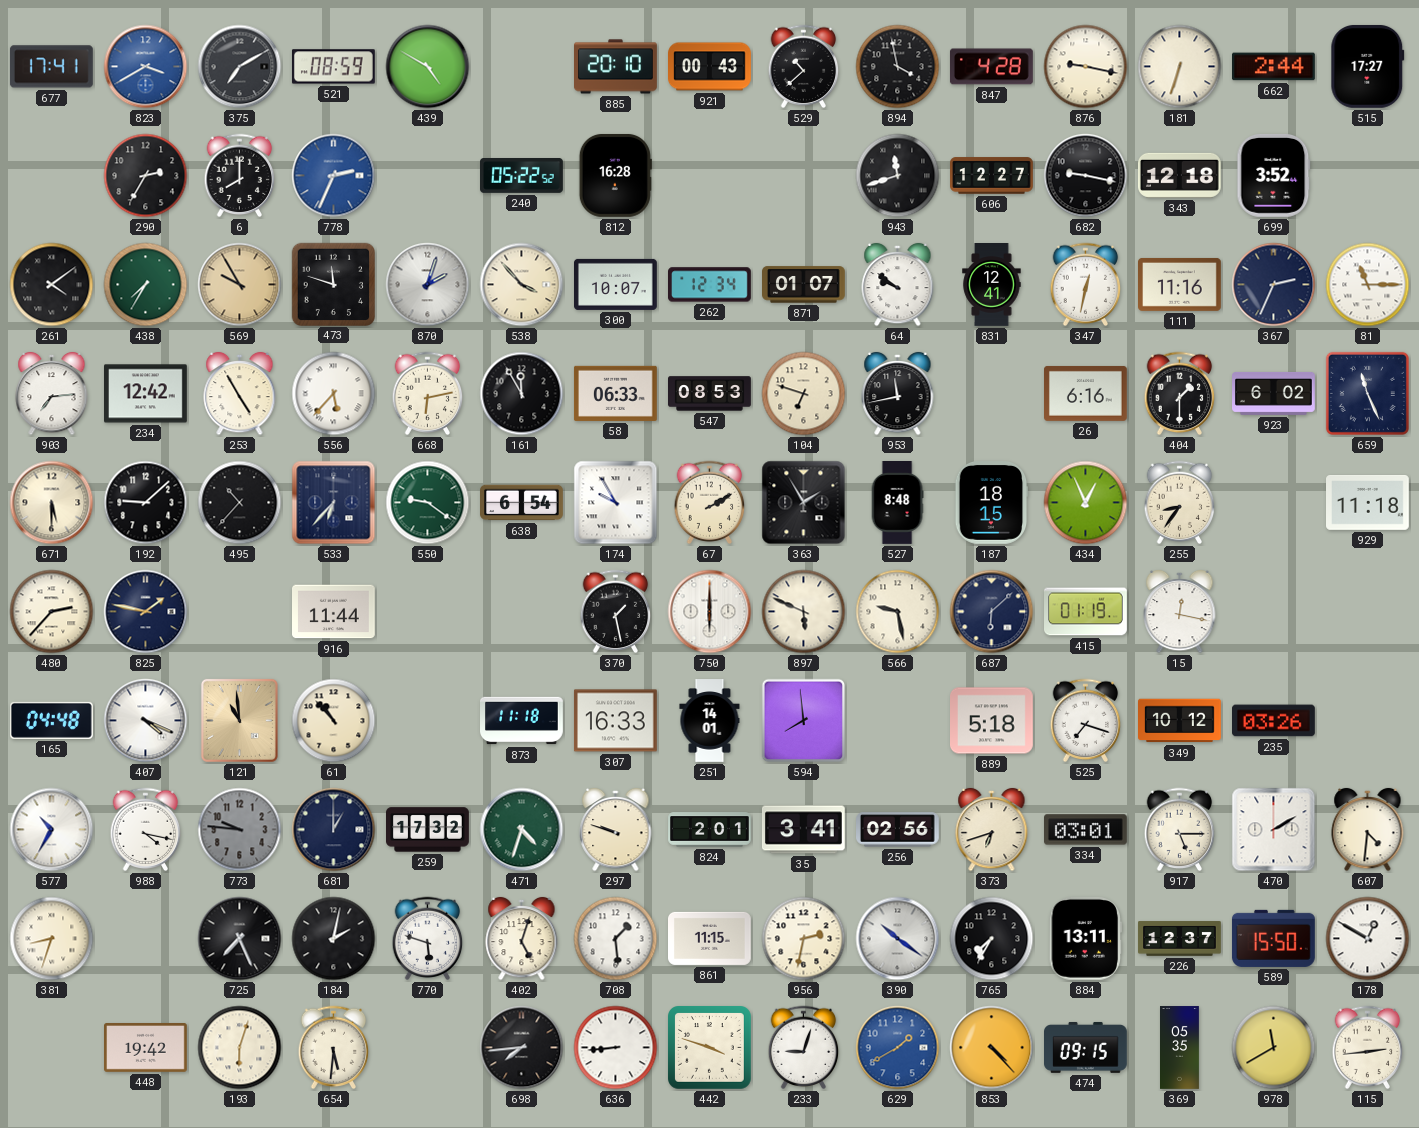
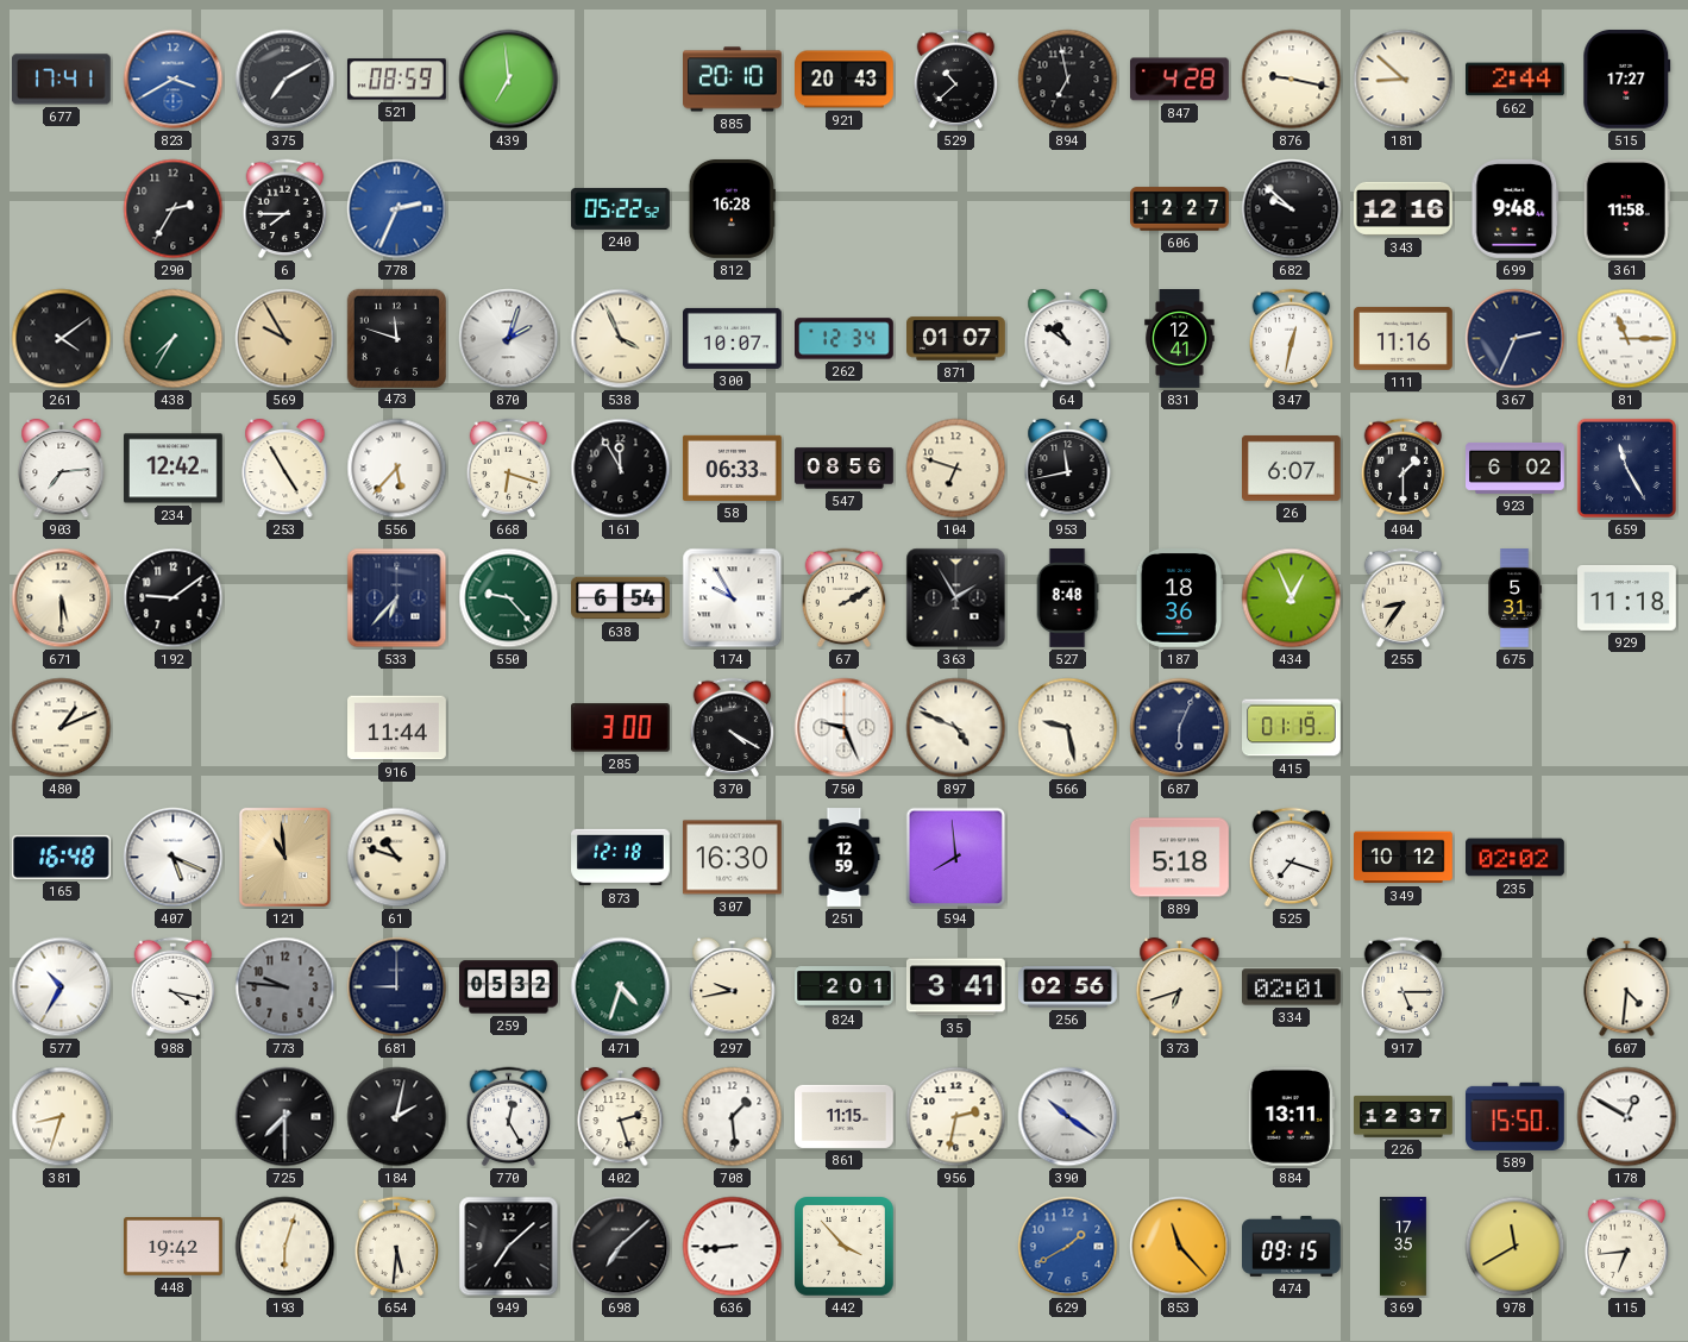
439: 4:50 -> 6:59 (509, 80)
921: 00:43 -> 20:43 (845, 80)
894: 3:58 -> 6:58 (1068, 80)
181: 6:33 -> 8:52 (1404, 80)
6: 8:00 -> 7:45 (285, 209)
943: 11:42 -> none (898, 176)
682: 9:17 -> 9:52 (1292, 209)
343: 12:18 -> 12:16 (1403, 208)
699: 3:52 -> 9:48 (1516, 208)
361: none -> 11:58 (1626, 208)
538: 3:53 -> 3:56 (621, 339)
64: 9:51 -> 10:51 (1068, 339)
668: 6:13 -> 6:18 (509, 469)
547: 08:53 -> 08:56 (845, 469)
26: 6:16 -> 6:07 (1292, 468)
659: 11:26 -> 11:25 (1626, 468)
192: 9:08 -> 9:09 (174, 598)
495: 10:37 -> none (240, 503)
550: 9:21 -> 9:23 (509, 598)
187: 18:15 -> 18:36 (1179, 598)
675: none -> 5:31 (1516, 598)
480: 2:37 -> 1:11 (62, 728)
825: 1:47 -> none (146, 612)
285: none -> 3:00 (621, 728)
370: 1:28 -> 4:20 (733, 728)
750: 6:00 -> 9:26 (845, 728)
897: 5:49 -> 4:49 (956, 728)
687: 6:08 -> 6:04 (1180, 728)
15: 12:17 -> none (1180, 612)
165: 04:48 -> 16:48 (61, 857)
407: 4:19 -> 5:19 (174, 858)
61: 10:53 -> 10:48 (397, 858)
873: 11:18 -> 12:18 (621, 858)
307: 16:33 -> 16:30 (732, 858)
251: 14:01 -> 12:59 (845, 858)
235: 03:26 -> 02:02 (1516, 858)
681: 1:00 -> 9:00 (397, 987)
259: 17:32 -> 05:32 (509, 987)
297: 9:48 -> 9:43 (733, 987)
334: 03:01 -> 02:01 (1292, 987)
470: 2:10 -> none (1274, 830)
725: 7:26 -> 7:30 (285, 1117)
770: 5:48 -> 12:25 (509, 1117)
402: 5:03 -> 2:27 (621, 1117)
765: 7:35 -> none (992, 939)
949: none -> 7:08 (509, 1247)
698: 7:44 -> 7:08 (621, 1247)
442: 3:48 -> 3:53 (845, 1247)
233: 9:03 -> none (804, 1048)
853: 4:23 -> 11:23 (1180, 1247)
369: 05:35 -> 17:35 (1404, 1247)
115: 2:44 -> 6:44 (1627, 1247)
